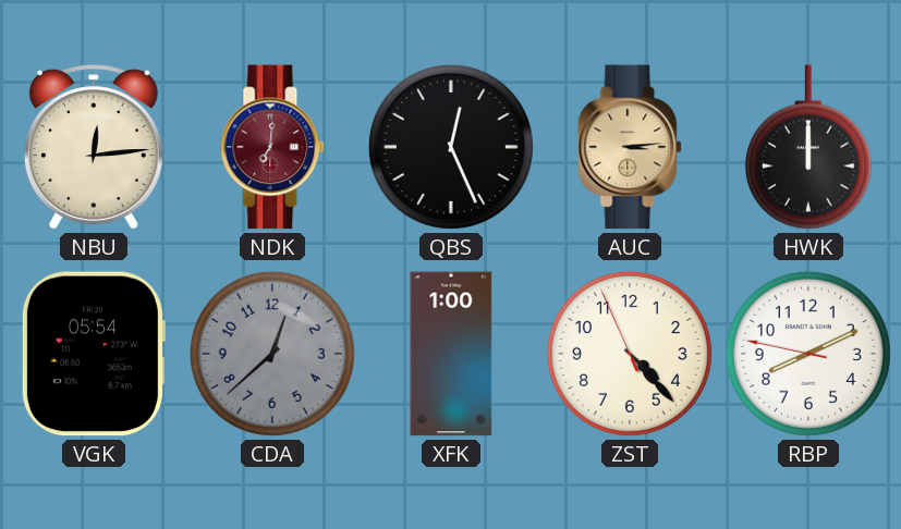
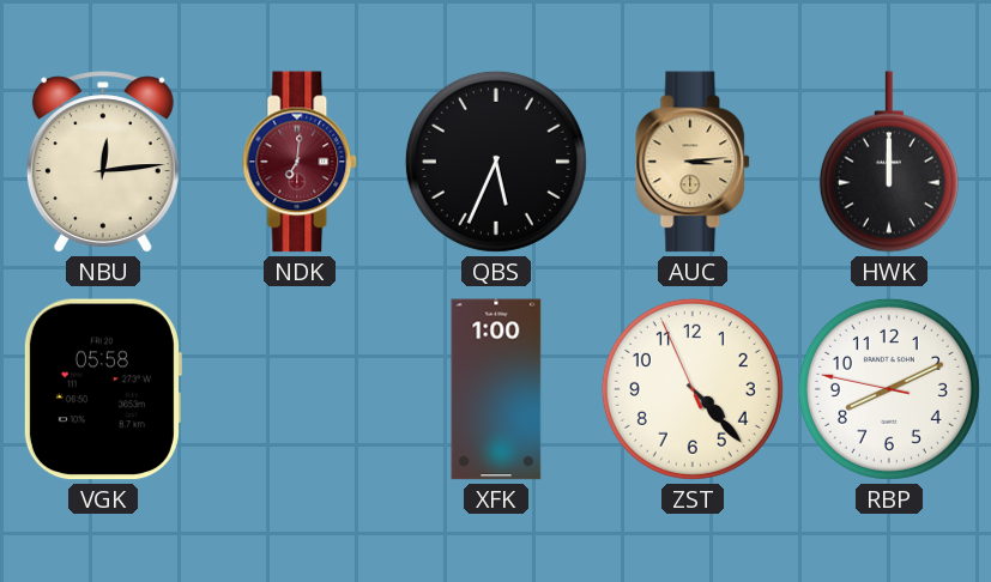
QBS: 12:26 -> 5:34 (496, 162)
VGK: 05:54 -> 05:58 (102, 389)
CDA: 12:38 -> none (272, 354)
